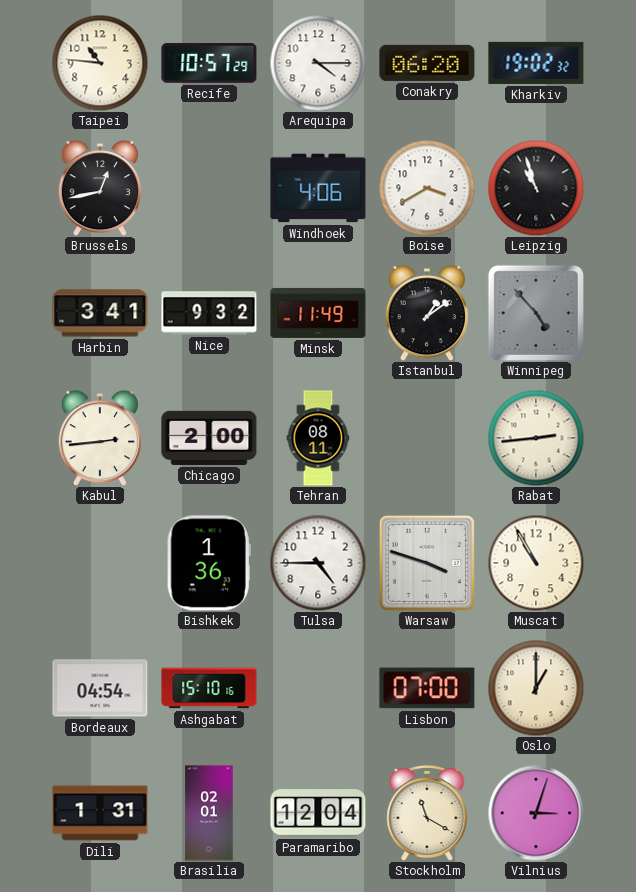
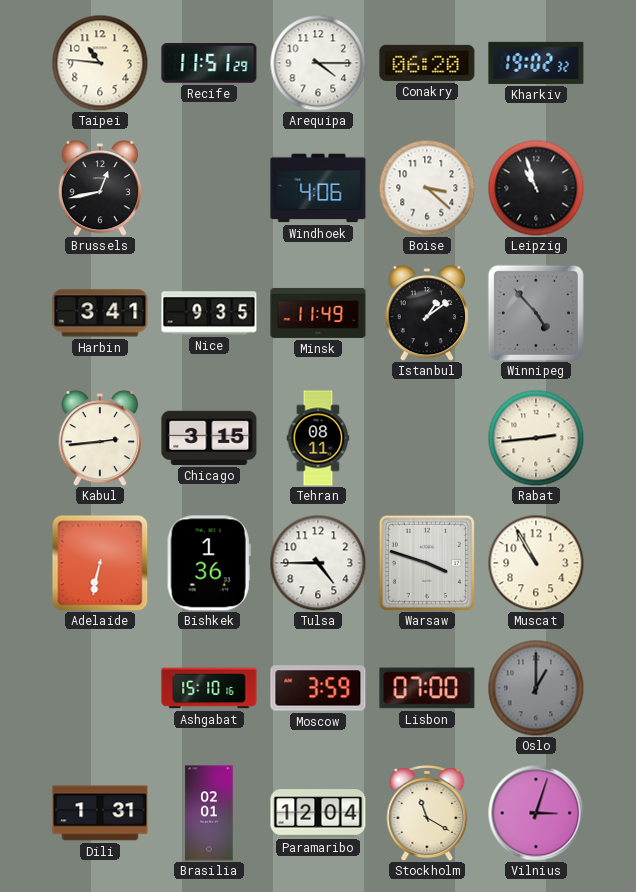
Recife: 10:57 -> 11:51 (209, 63)
Boise: 3:40 -> 3:22 (427, 188)
Nice: 9:32 -> 9:35 (209, 313)
Chicago: 2:00 -> 3:15 (209, 438)
Adelaide: none -> 6:32 (100, 563)
Bordeaux: 04:54 -> none (100, 688)
Moscow: none -> 3:59 (318, 688)
Oslo dial: cream -> grey (536, 688)
